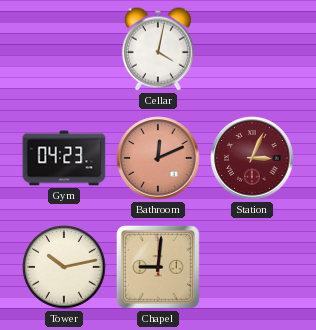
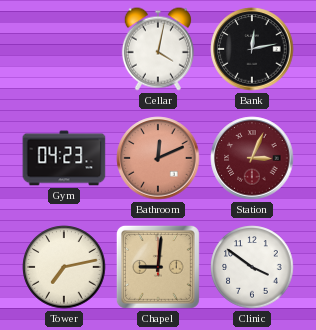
Bank: none -> 12:13 (252, 49)
Tower: 10:13 -> 7:13 (64, 267)
Clinic: none -> 3:51 (252, 267)
